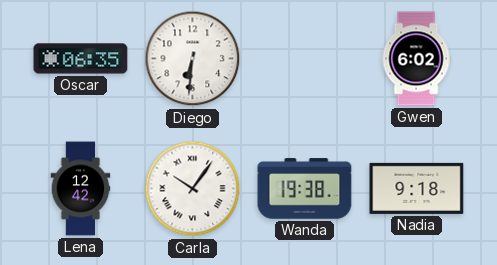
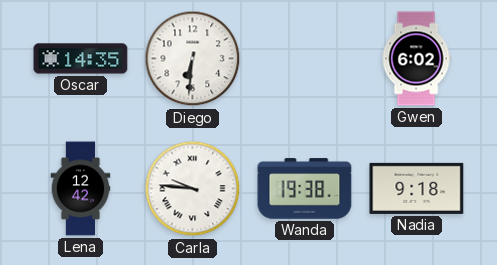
Oscar: 06:35 -> 14:35 (81, 59)
Carla: 10:06 -> 9:46 (193, 189)
